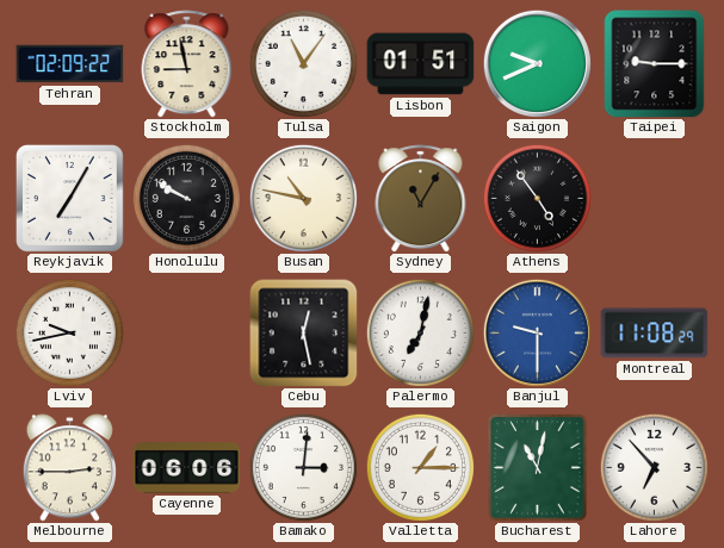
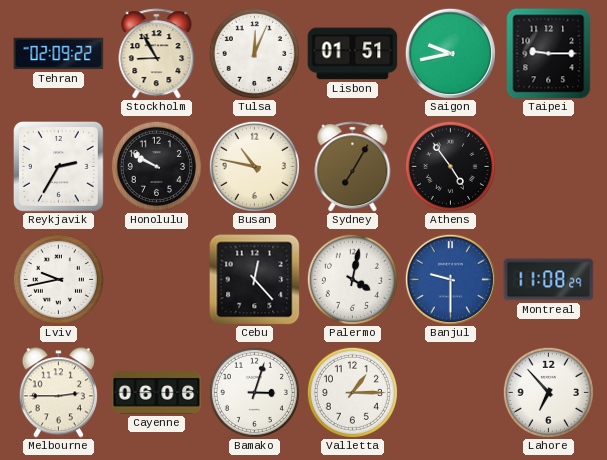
Stockholm: 8:58 -> 8:55 (157, 54)
Tulsa: 11:06 -> 12:04 (254, 53)
Saigon: 9:41 -> 9:43 (450, 53)
Reykjavik: 7:05 -> 2:35 (59, 167)
Sydney: 11:05 -> 7:05 (353, 167)
Cebu: 12:28 -> 12:23 (255, 280)
Palermo: 7:02 -> 4:02 (352, 279)
Bamako: 3:01 -> 3:03 (254, 392)
Bucharest: 11:02 -> none (538, 468)
